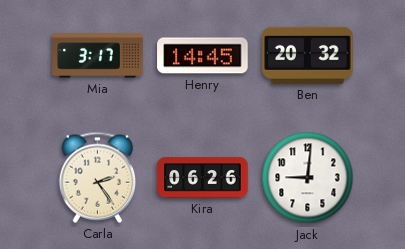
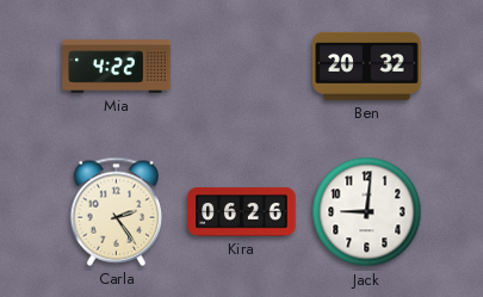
Mia: 3:17 -> 4:22 (117, 67)
Henry: 14:45 -> none (203, 56)
